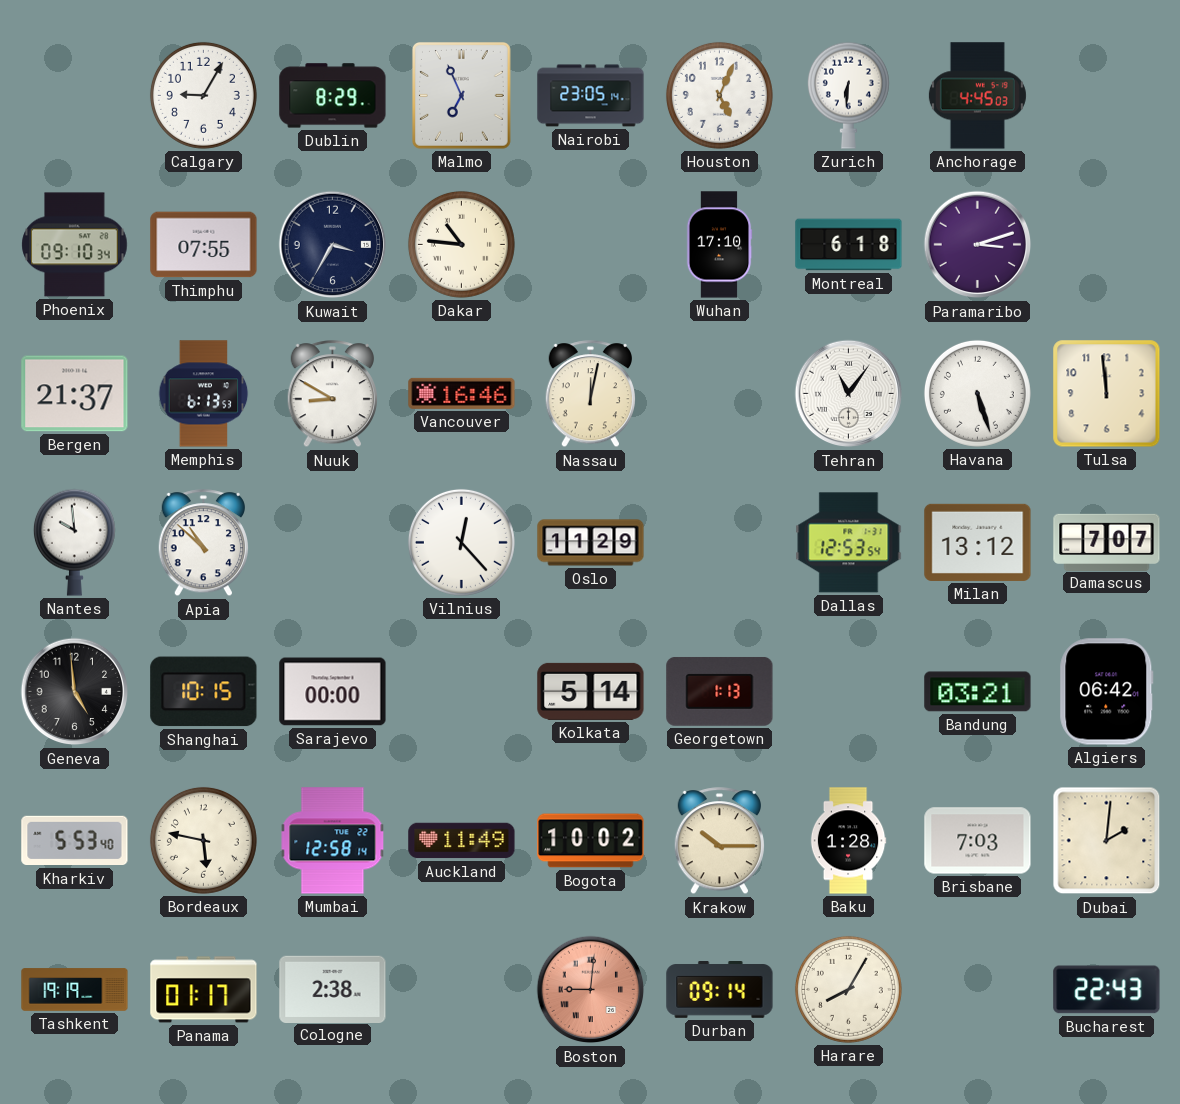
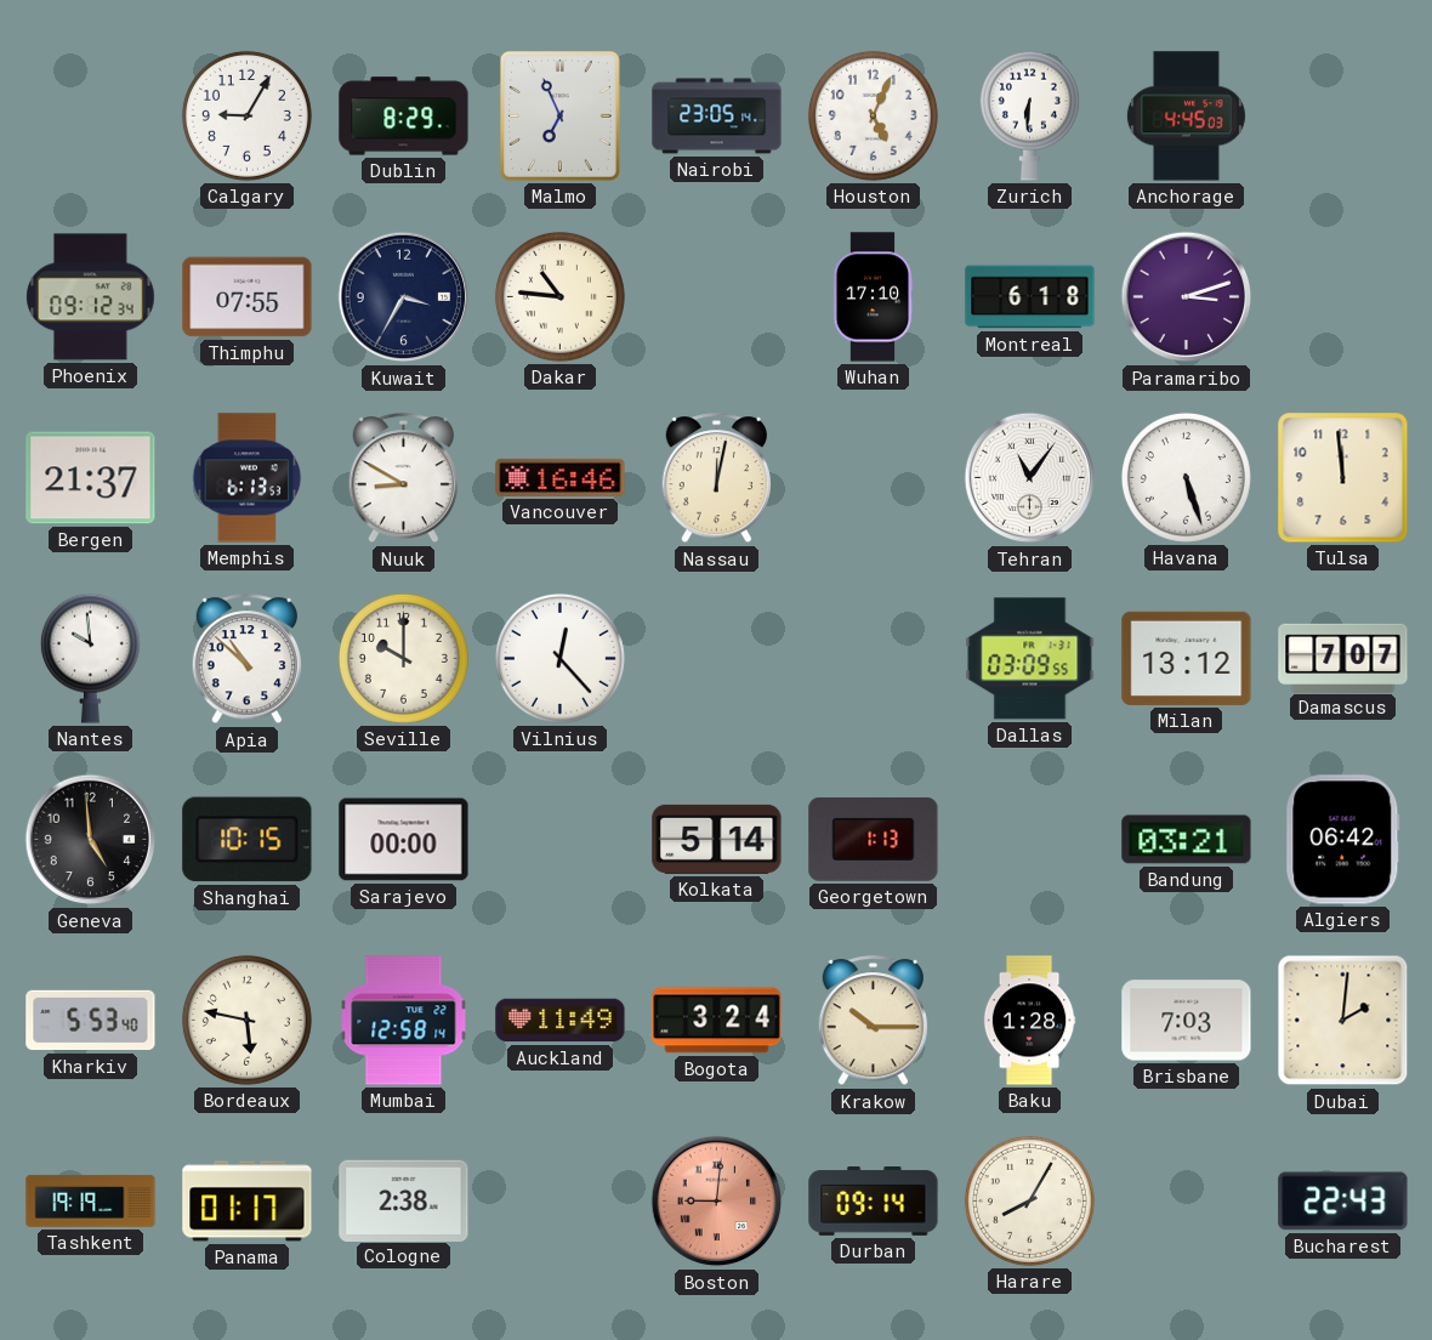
Phoenix: 09:10 -> 09:12 (91, 297)
Seville: none -> 10:00 (403, 658)
Oslo: 11:29 -> none (591, 543)
Dallas: 12:53 -> 03:09 (1030, 659)
Bogota: 10:02 -> 3:24 (717, 1021)
